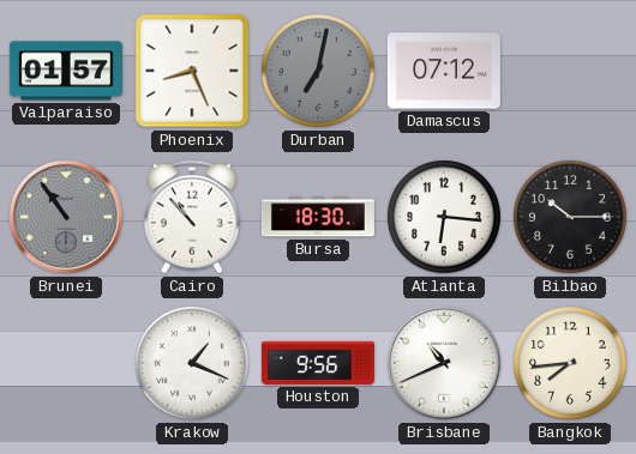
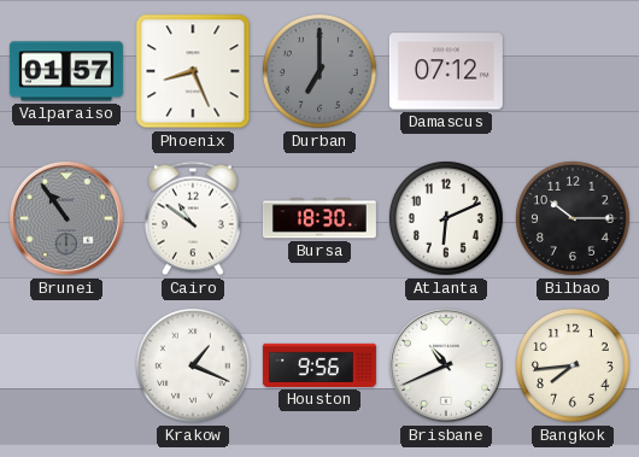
Durban: 7:02 -> 7:00 (321, 72)
Cairo: 10:53 -> 10:51 (194, 218)
Atlanta: 6:16 -> 6:11 (447, 219)
